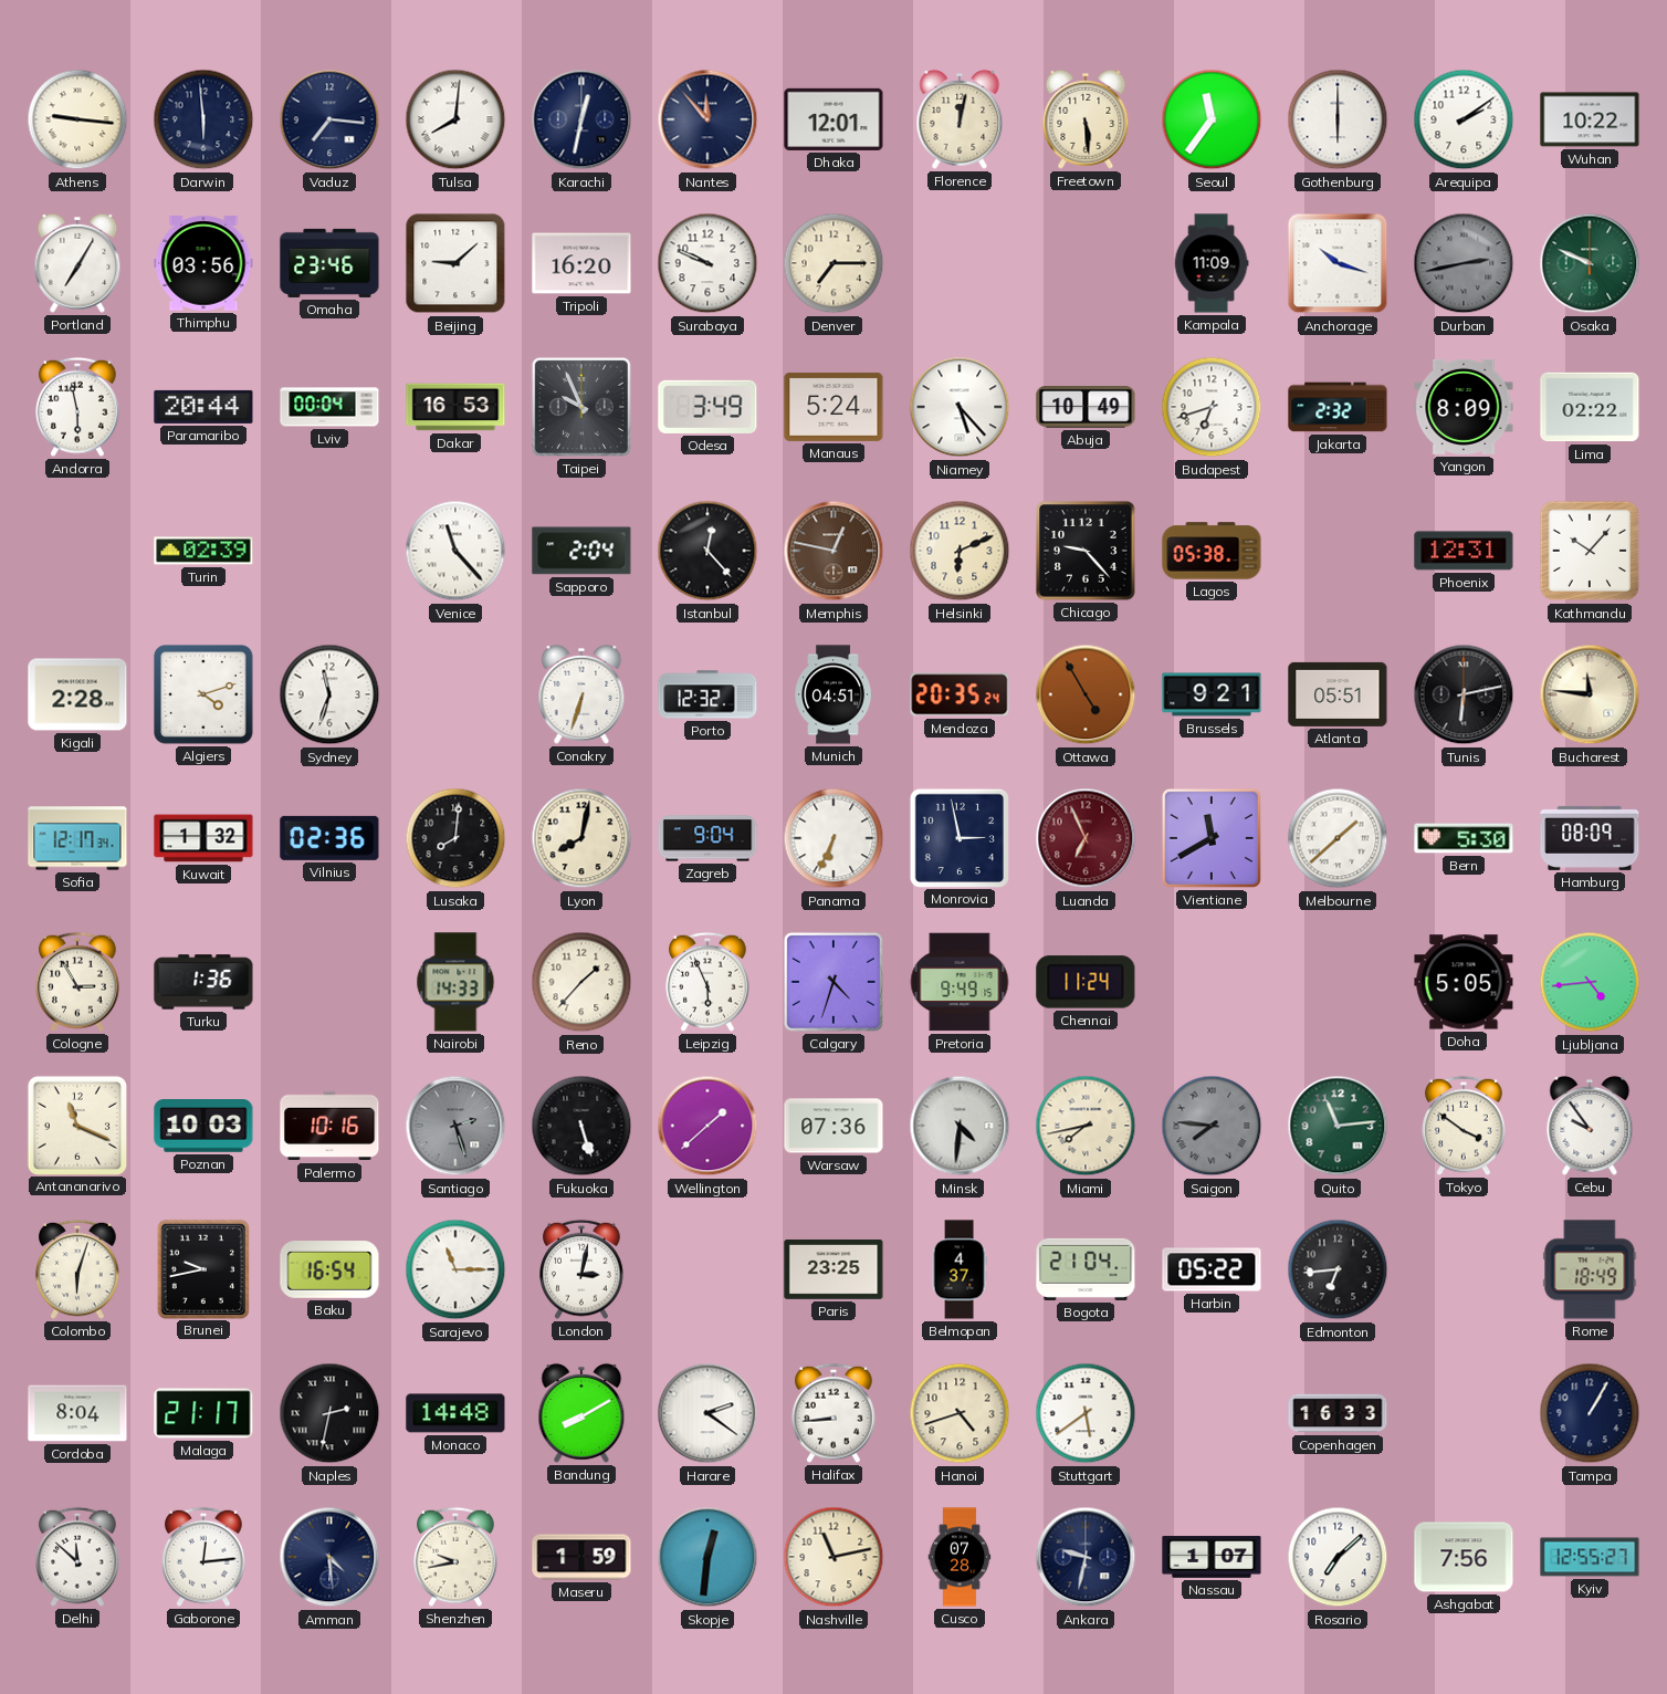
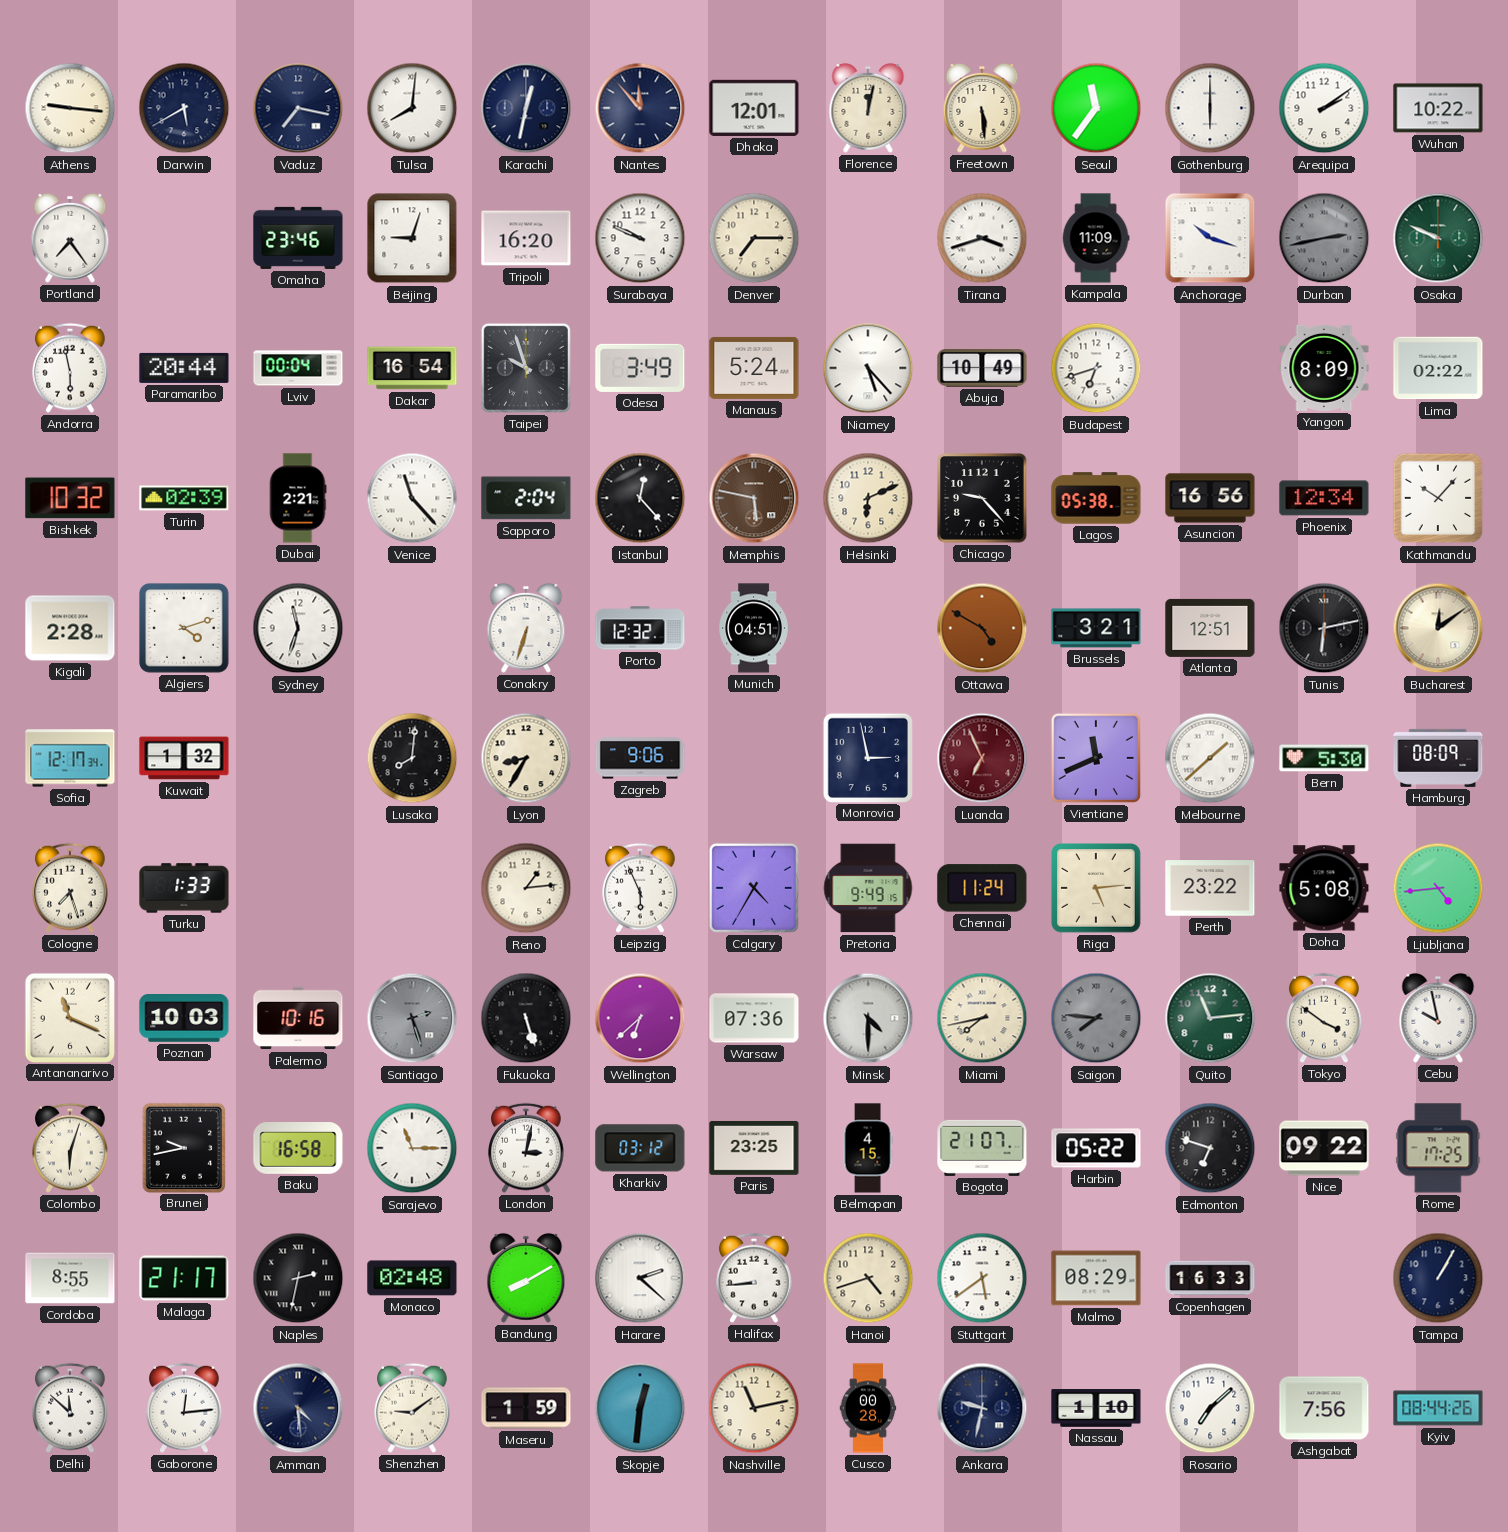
Darwin: 5:59 -> 5:40 (184, 108)
Vaduz: 7:16 -> 7:17 (298, 108)
Portland: 7:05 -> 7:24 (70, 238)
Thimphu: 03:56 -> none (203, 263)
Beijing: 9:08 -> 9:03 (412, 238)
Tirana: none -> 3:42 (982, 238)
Dakar: 16:53 -> 16:54 (412, 368)
Taipei: 9:56 -> 9:57 (526, 368)
Jakarta: 2:32 -> none (1338, 407)
Bishkek: none -> 10:32 (70, 498)
Dubai: none -> 2:21 (298, 498)
Memphis: 12:47 -> 5:47 (754, 498)
Asuncion: none -> 16:56 (1210, 498)
Phoenix: 12:31 -> 12:34 (1324, 498)
Mendoza: 20:35 -> none (960, 694)
Ottawa: 4:55 -> 4:50 (982, 628)
Brussels: 9:21 -> 3:21 (1096, 628)
Atlanta: 05:51 -> 12:51 (1210, 628)
Bucharest: 11:46 -> 12:09 (1438, 628)
Vilnius: 02:36 -> none (329, 838)
Lyon: 8:02 -> 8:35 (526, 758)
Zagreb: 9:04 -> 9:06 (640, 758)
Panama: 6:34 -> none (833, 838)
Vientiane: 11:40 -> 11:41 (1096, 758)
Cologne: 2:55 -> 7:27 (70, 888)
Turku: 1:36 -> 1:33 (184, 888)
Nairobi: 14:33 -> none (455, 982)
Reno: 1:37 -> 1:14 (526, 888)
Calgary: 4:33 -> 4:35 (754, 888)
Riga: none -> 5:14 (1097, 889)
Perth: none -> 23:22 (1210, 888)
Doha: 5:05 -> 5:08 (1324, 888)
Wellington: 1:38 -> 6:38 (640, 1018)
Minsk: 4:31 -> 4:30 (868, 1018)
Cebu: 9:54 -> 9:58 (1438, 1018)
Baku: 16:54 -> 16:58 (298, 1149)
Kharkiv: none -> 03:12 (640, 1148)
Belmopan: 4:37 -> 4:15 (868, 1148)
Bogota: 21:04 -> 21:07 (982, 1148)
Edmonton: 6:44 -> 6:48 (1210, 1148)
Nice: none -> 09:22 (1324, 1148)
Rome: 18:49 -> 17:25 (1438, 1148)
Cordoba: 8:04 -> 8:55 (70, 1278)
Monaco: 14:48 -> 02:48 (412, 1278)
Harare: 2:21 -> 2:22 (640, 1278)
Malmo: none -> 08:29 (1096, 1278)
Shenzhen: 9:43 -> 9:09 (412, 1408)
Cusco: 07:28 -> 00:28 (868, 1408)
Nassau: 1:07 -> 1:10 (1096, 1408)
Kyiv: 12:55 -> 08:44 (1438, 1408)
